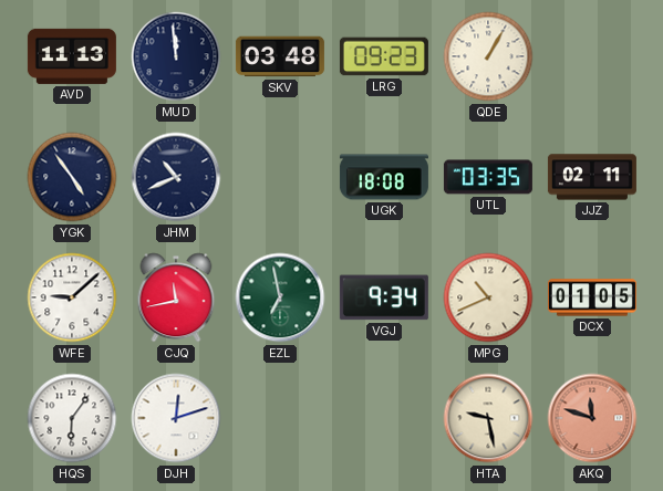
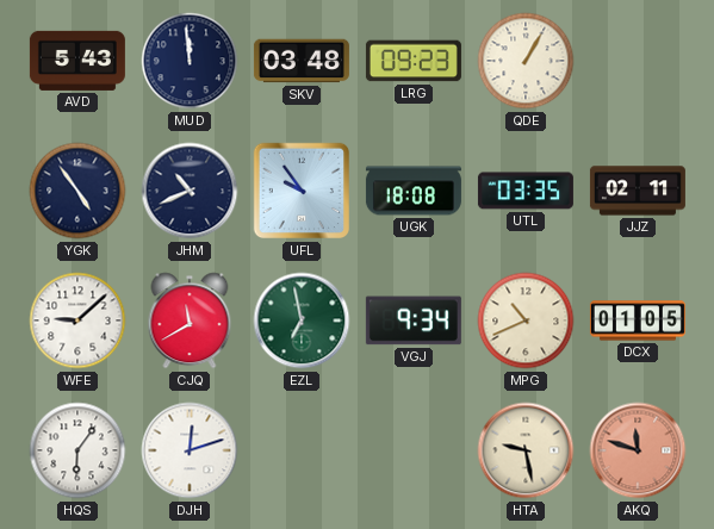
AVD: 11:13 -> 5:43 (77, 61)
UFL: none -> 9:54 (302, 191)
CJQ: 11:43 -> 11:40 (190, 320)
